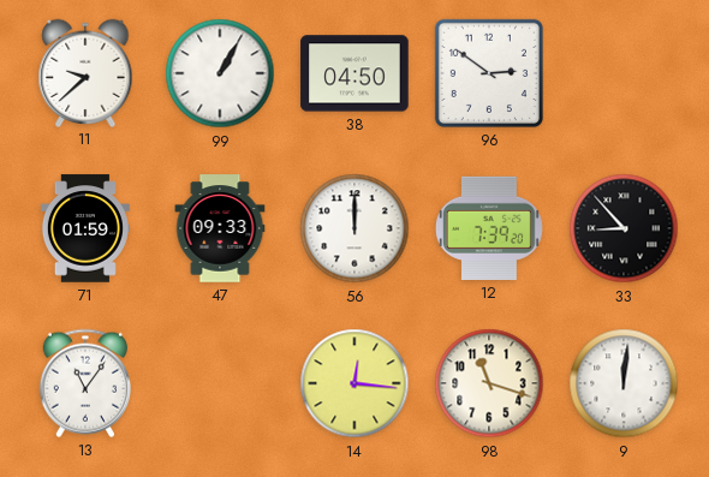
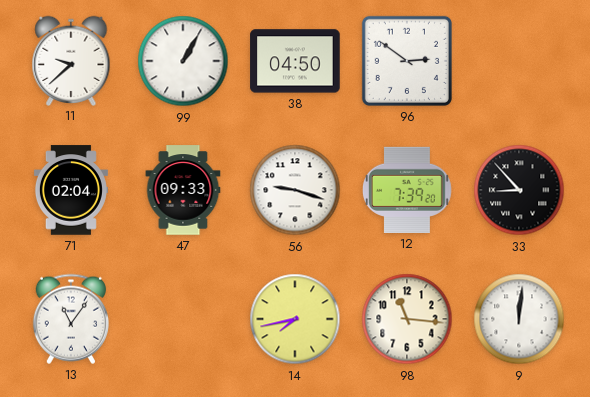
71: 01:59 -> 02:04 (71, 190)
56: 12:00 -> 9:18 (295, 190)
14: 12:16 -> 7:43 (295, 319)
98: 11:18 -> 11:16 (407, 319)
